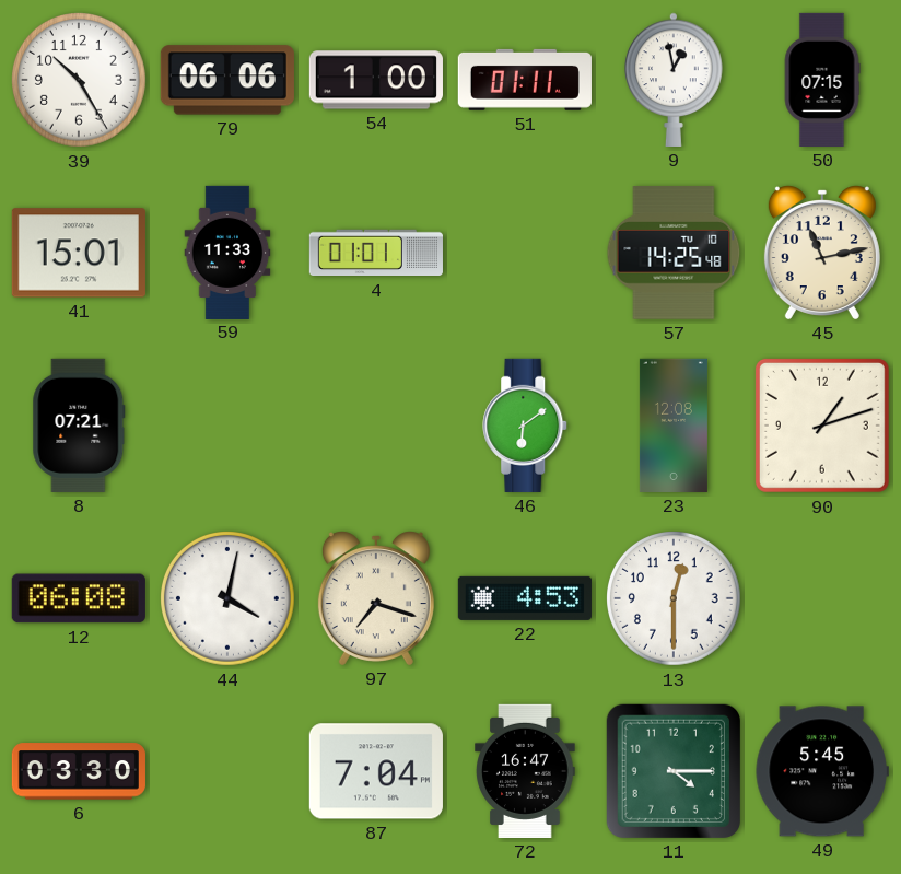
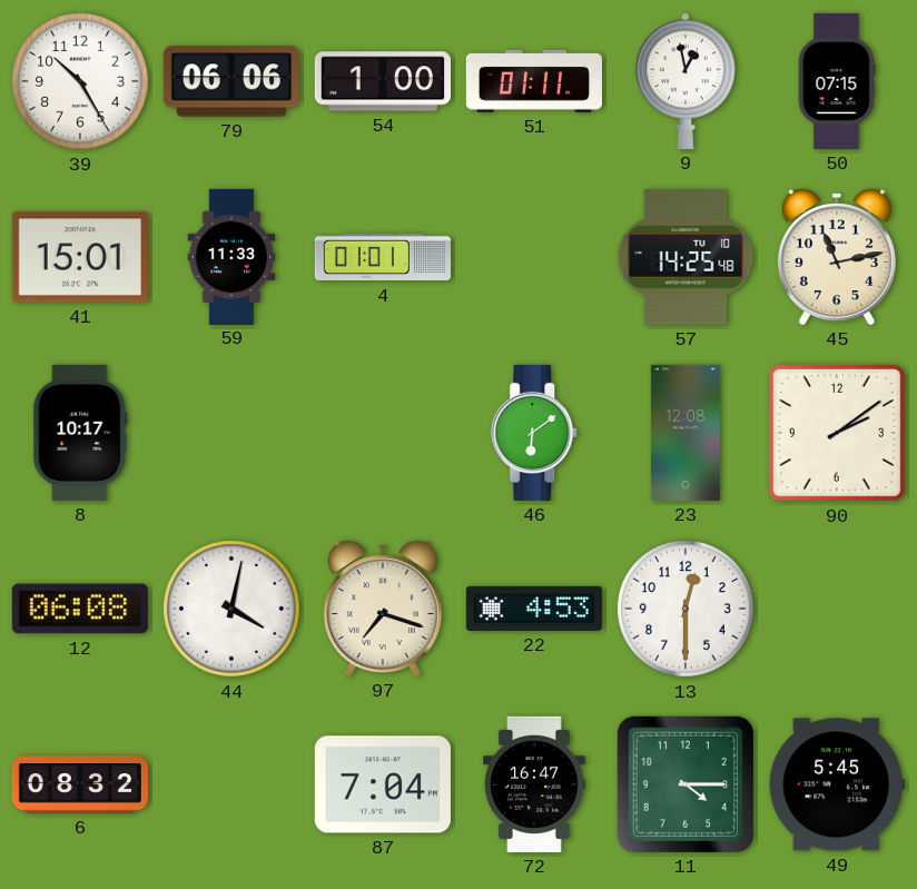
8: 07:21 -> 10:17 (80, 433)
90: 1:12 -> 2:09 (837, 433)
6: 03:30 -> 08:32 (80, 784)
